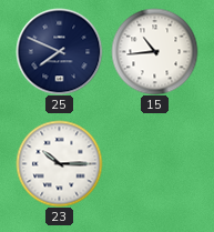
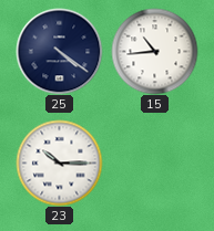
25: 7:49 -> 4:21 (59, 51)
